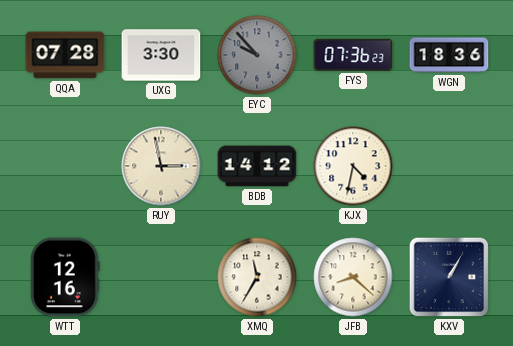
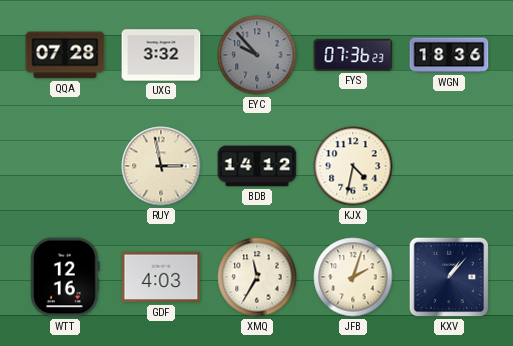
UXG: 3:30 -> 3:32 (161, 55)
GDF: none -> 4:03 (161, 277)
JFB: 8:22 -> 2:03 (353, 277)
KXV: 1:05 -> 1:07 (449, 277)
